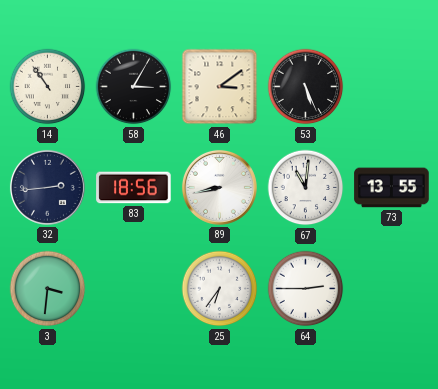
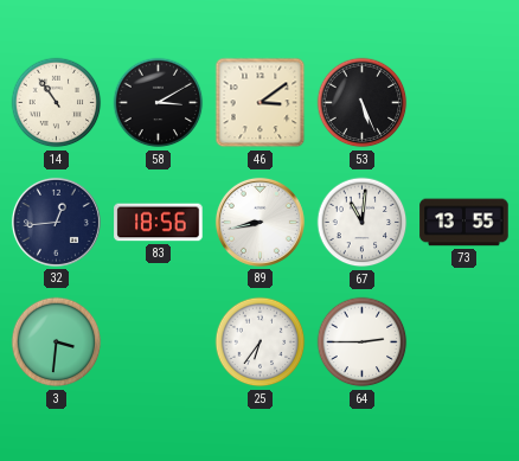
58: 3:05 -> 3:10 (159, 103)
32: 2:44 -> 12:44 (56, 222)
